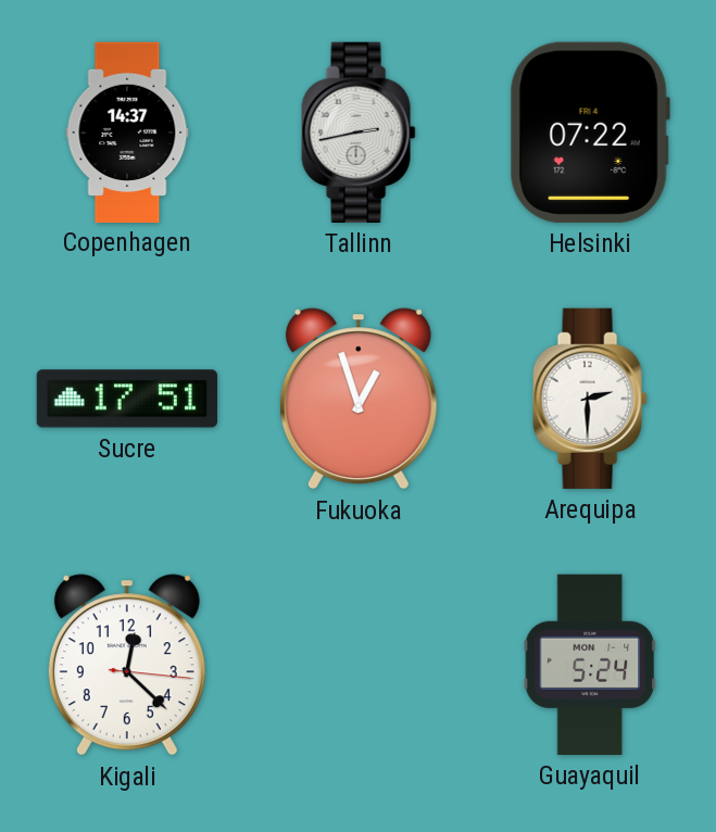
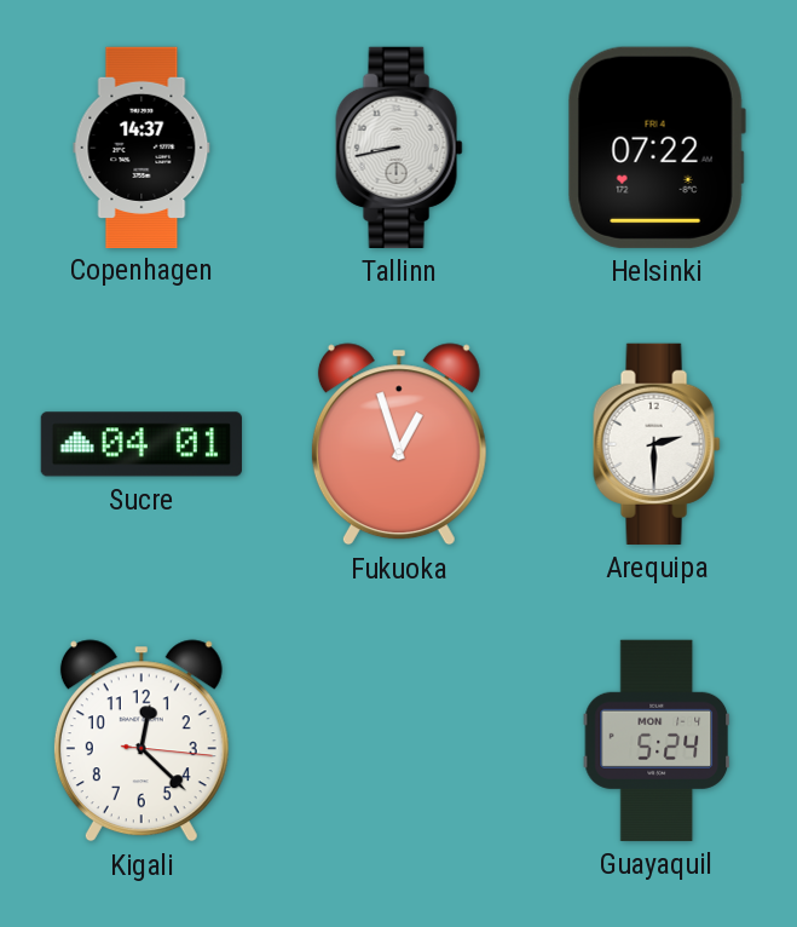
Tallinn: 2:43 -> 8:43 (399, 148)
Sucre: 17:51 -> 04:01 (142, 444)
